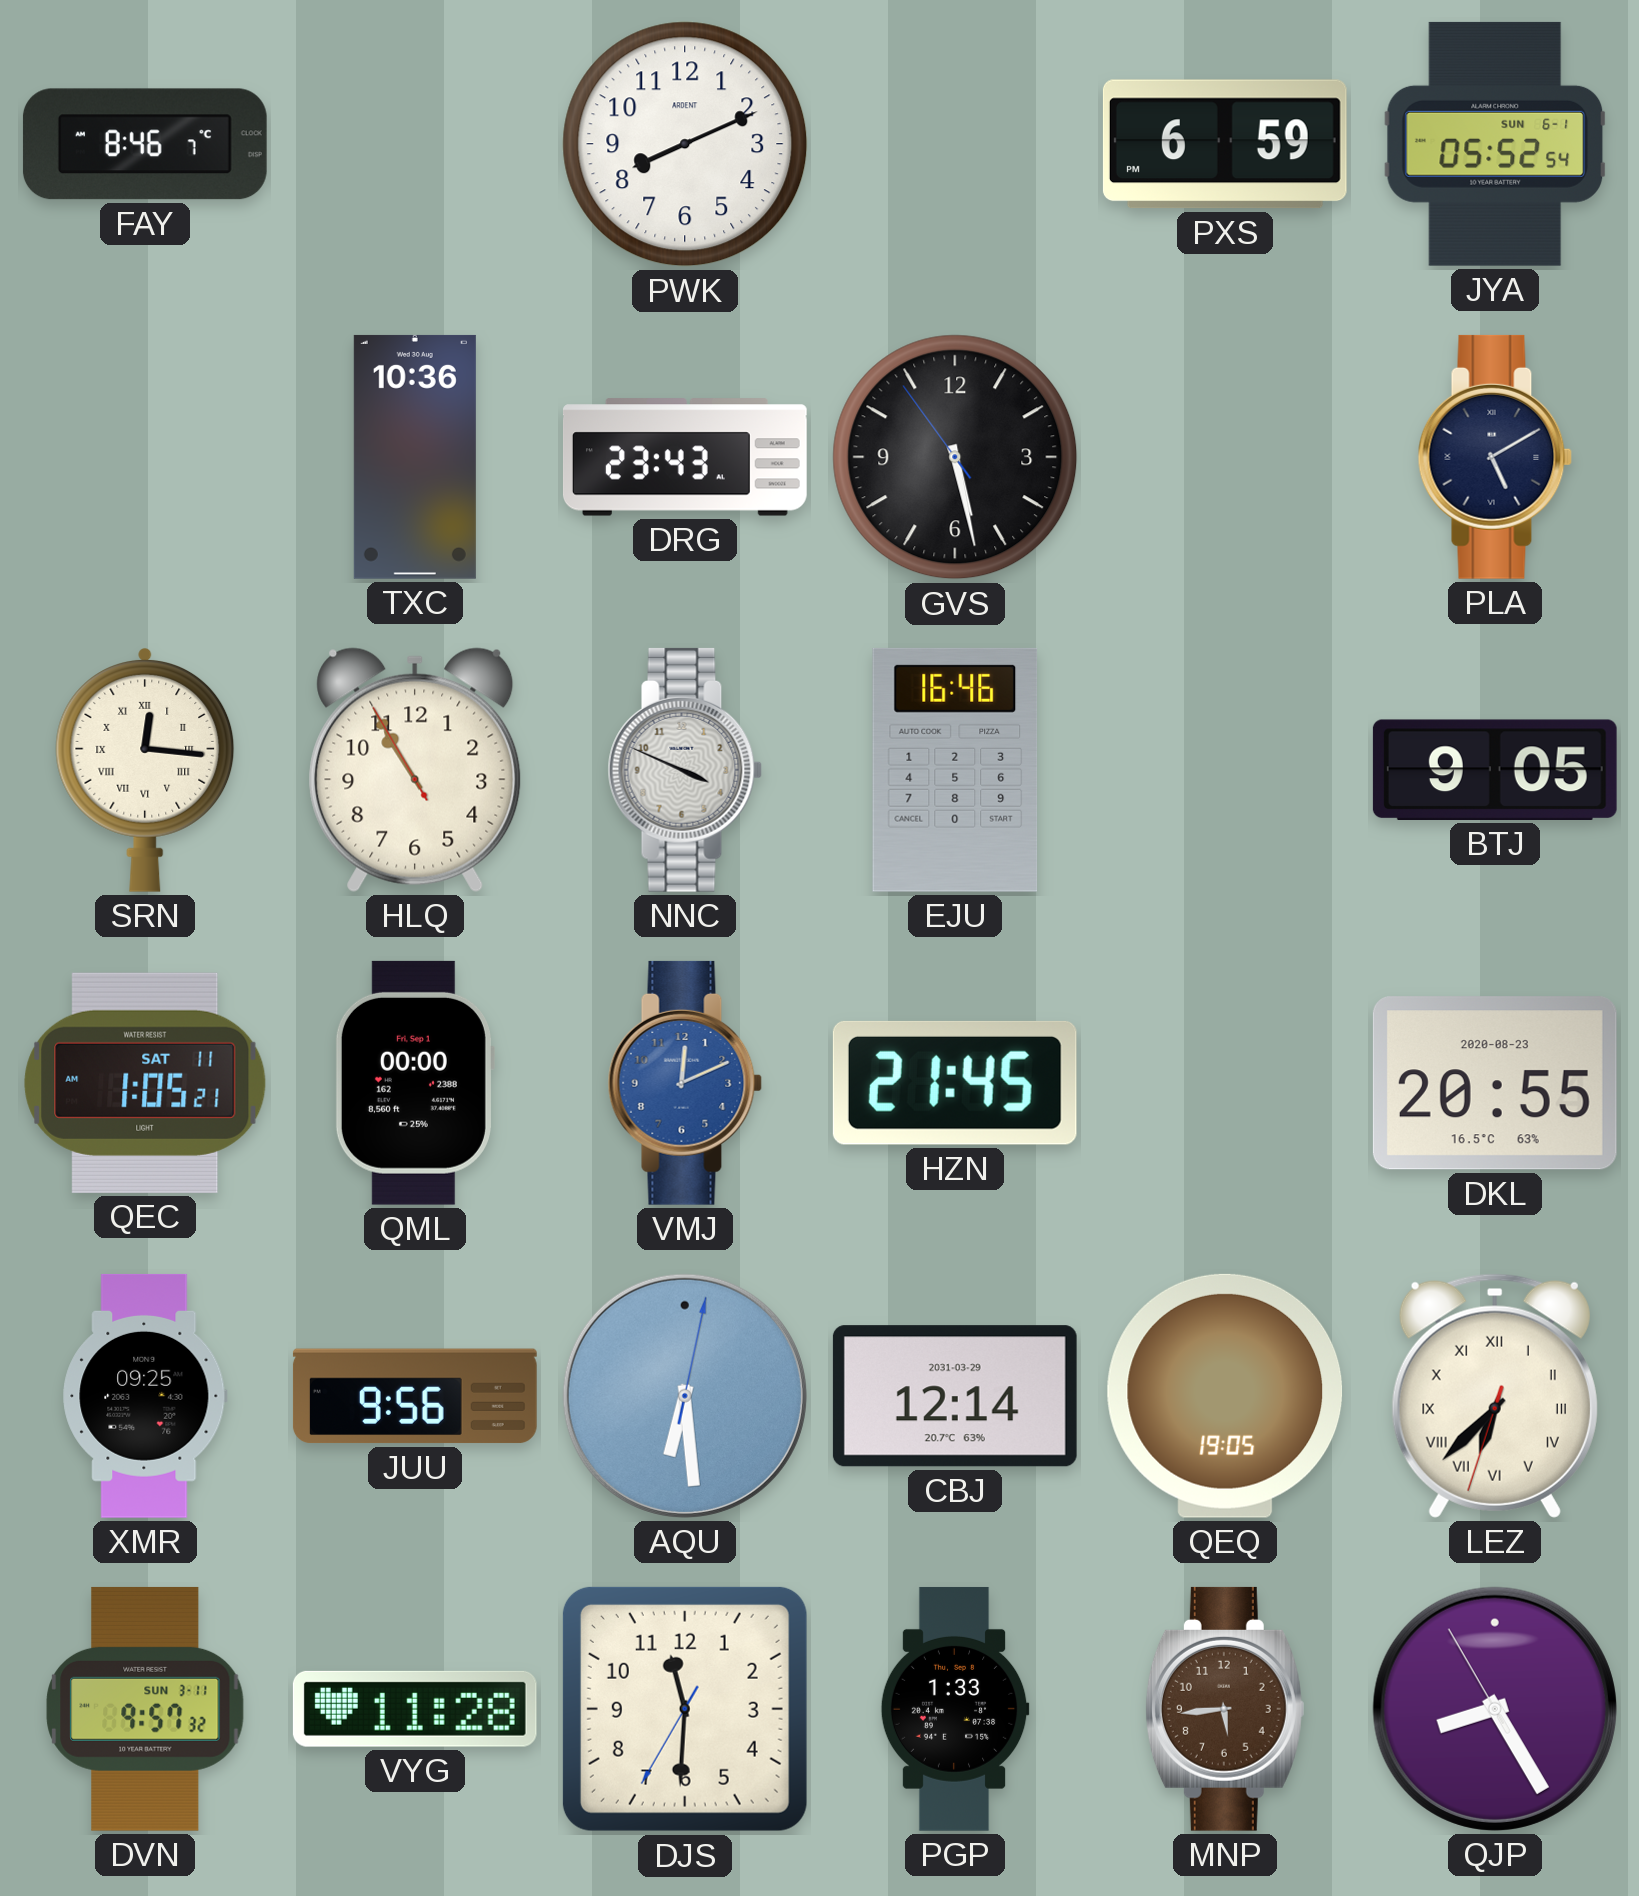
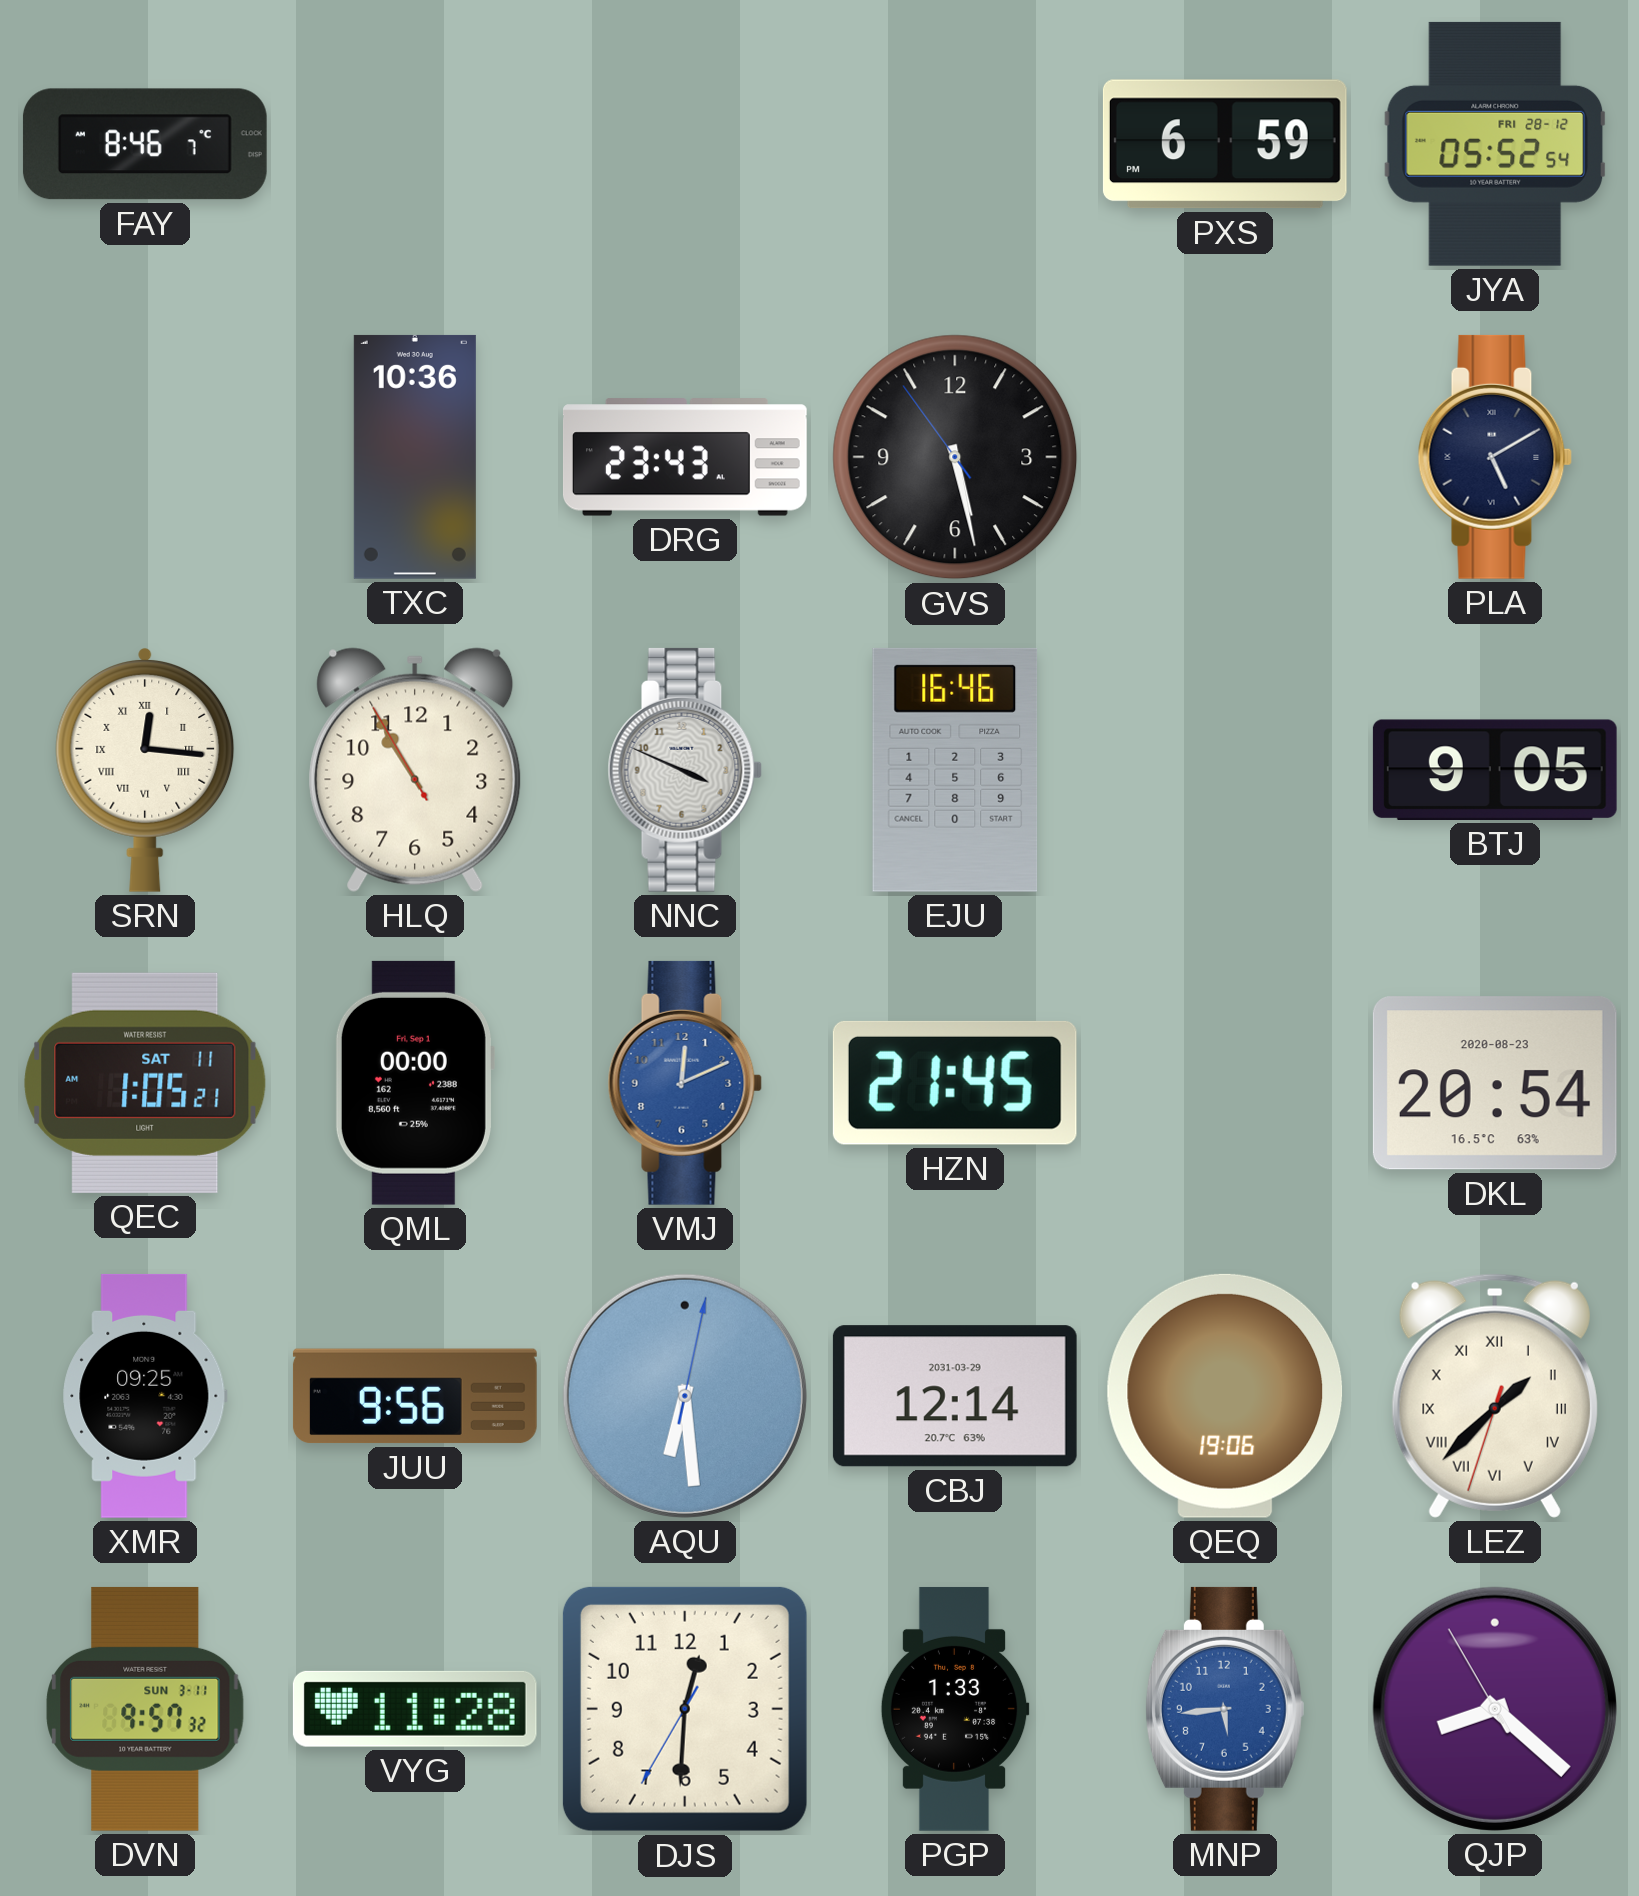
PWK: 8:11 -> none (685, 144)
JYA date: SUN 6-1 -> FRI 28-12 (1495, 144)
DKL: 20:55 -> 20:54 (1495, 1083)
QEQ: 19:05 -> 19:06 (1225, 1396)
LEZ: 6:37 -> 1:37 (1495, 1396)
DJS: 11:30 -> 12:30 (685, 1709)
MNP dial: brown -> blue (1225, 1709)
QJP: 8:24 -> 8:21 (1495, 1709)
